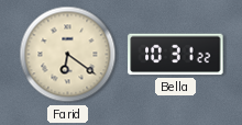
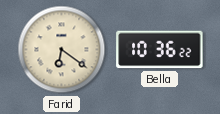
Bella: 10:31 -> 10:36 (160, 50)
